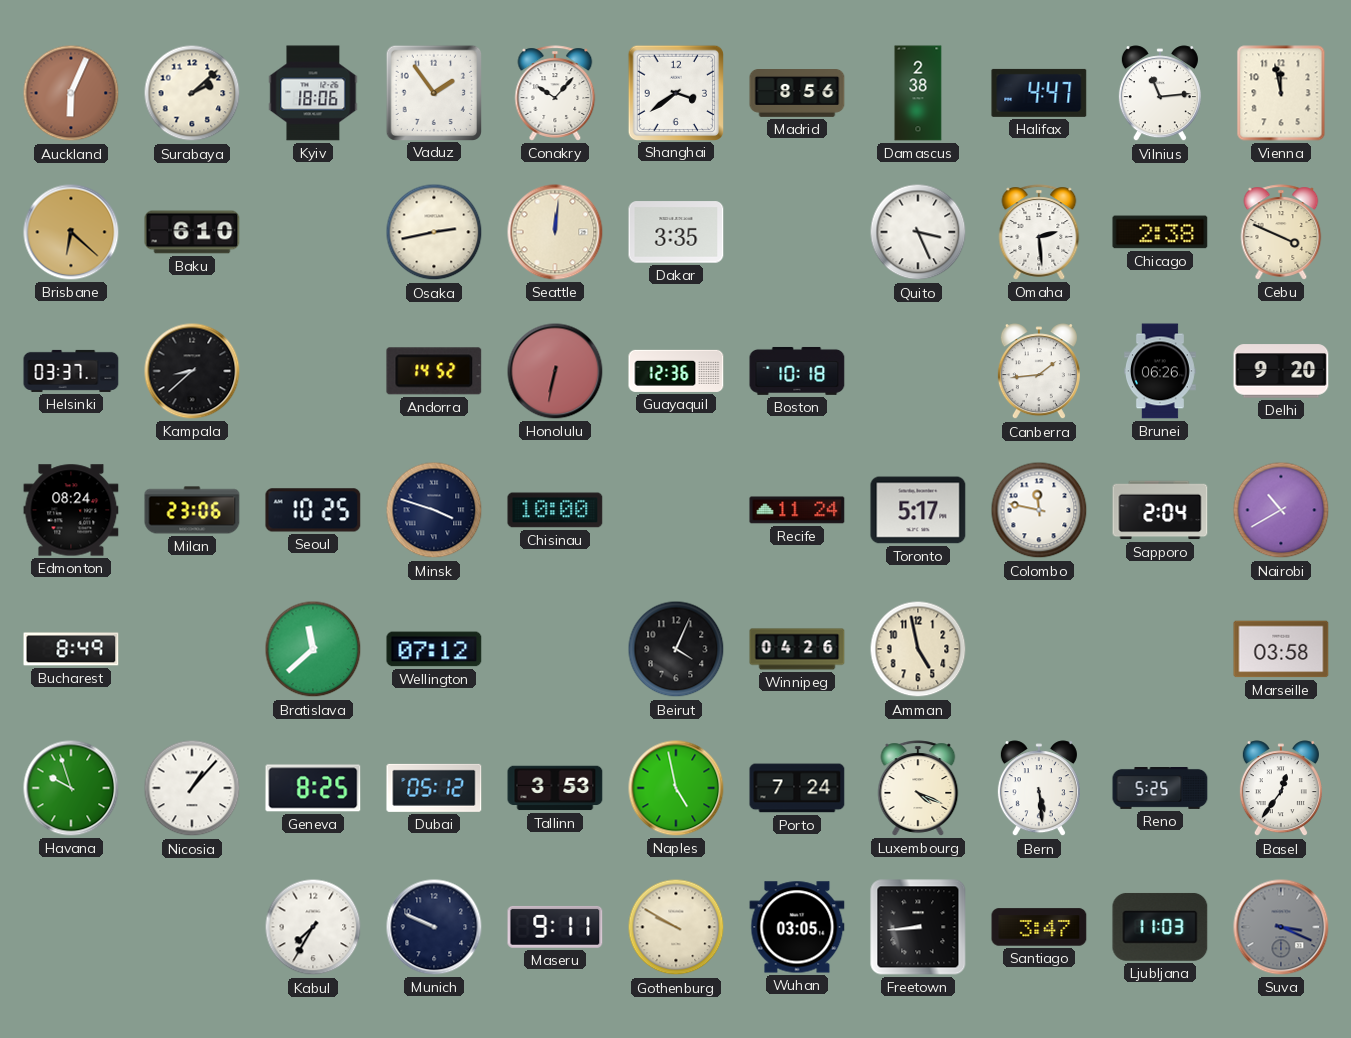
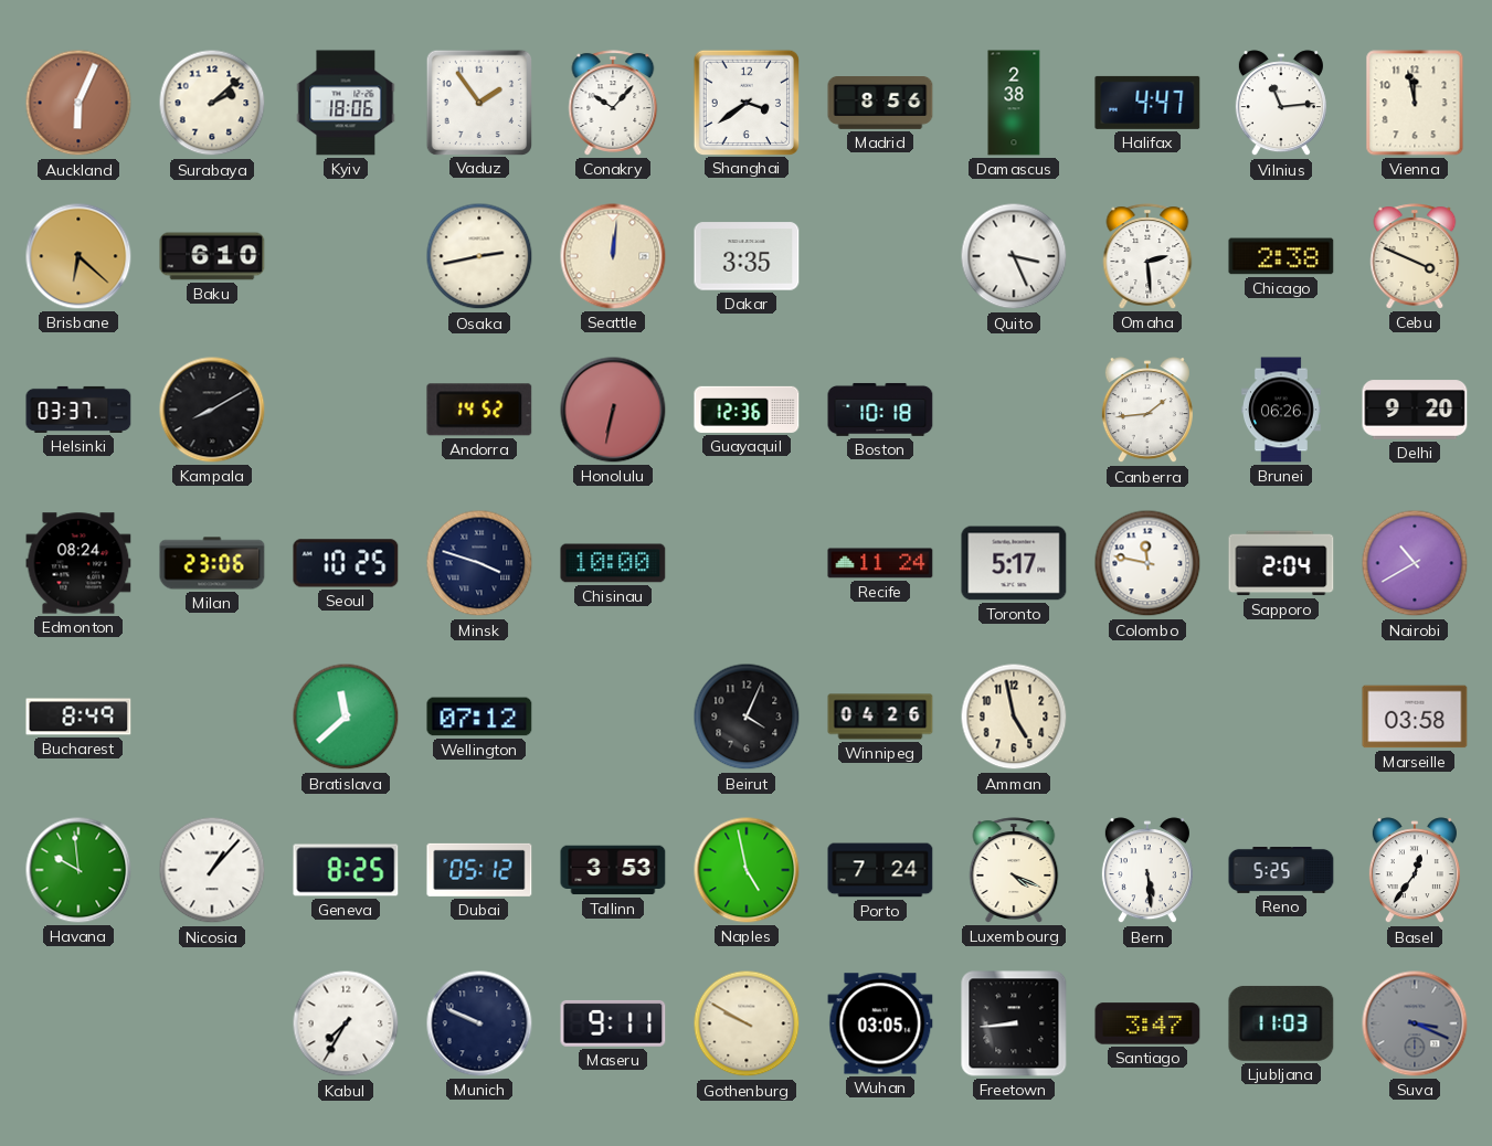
Kampala: 8:38 -> 8:10 (212, 410)
Havana: 9:57 -> 9:59 (78, 870)
